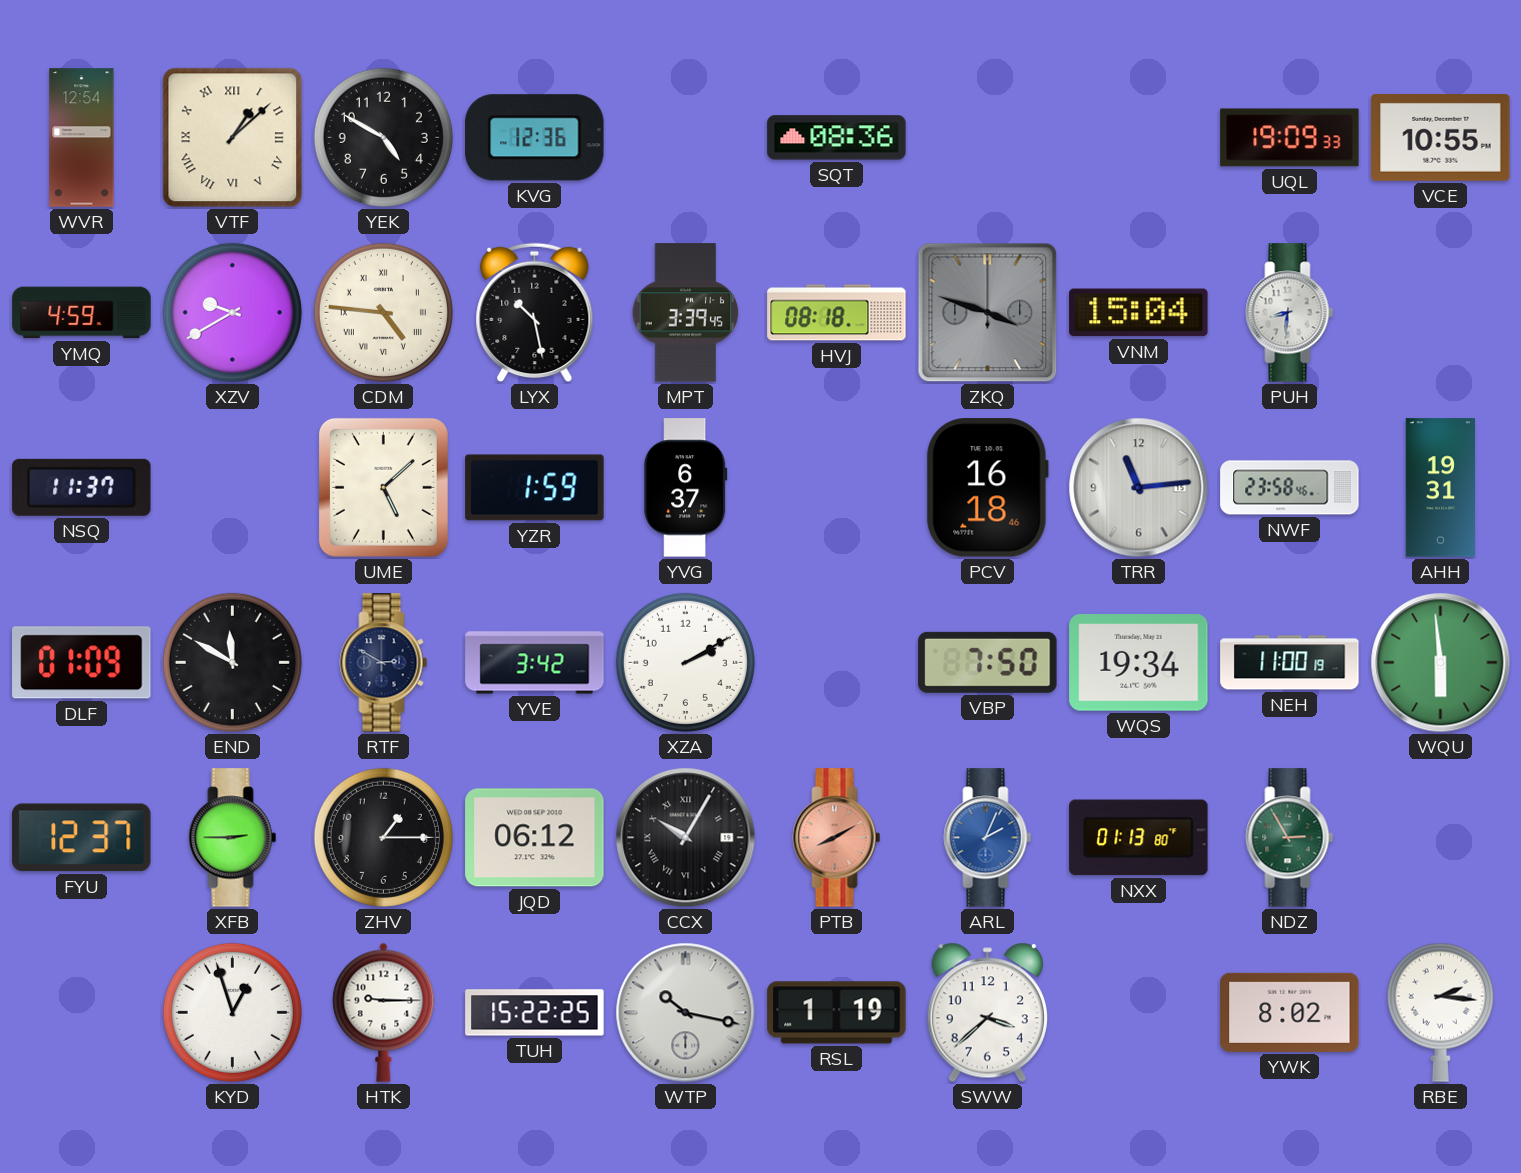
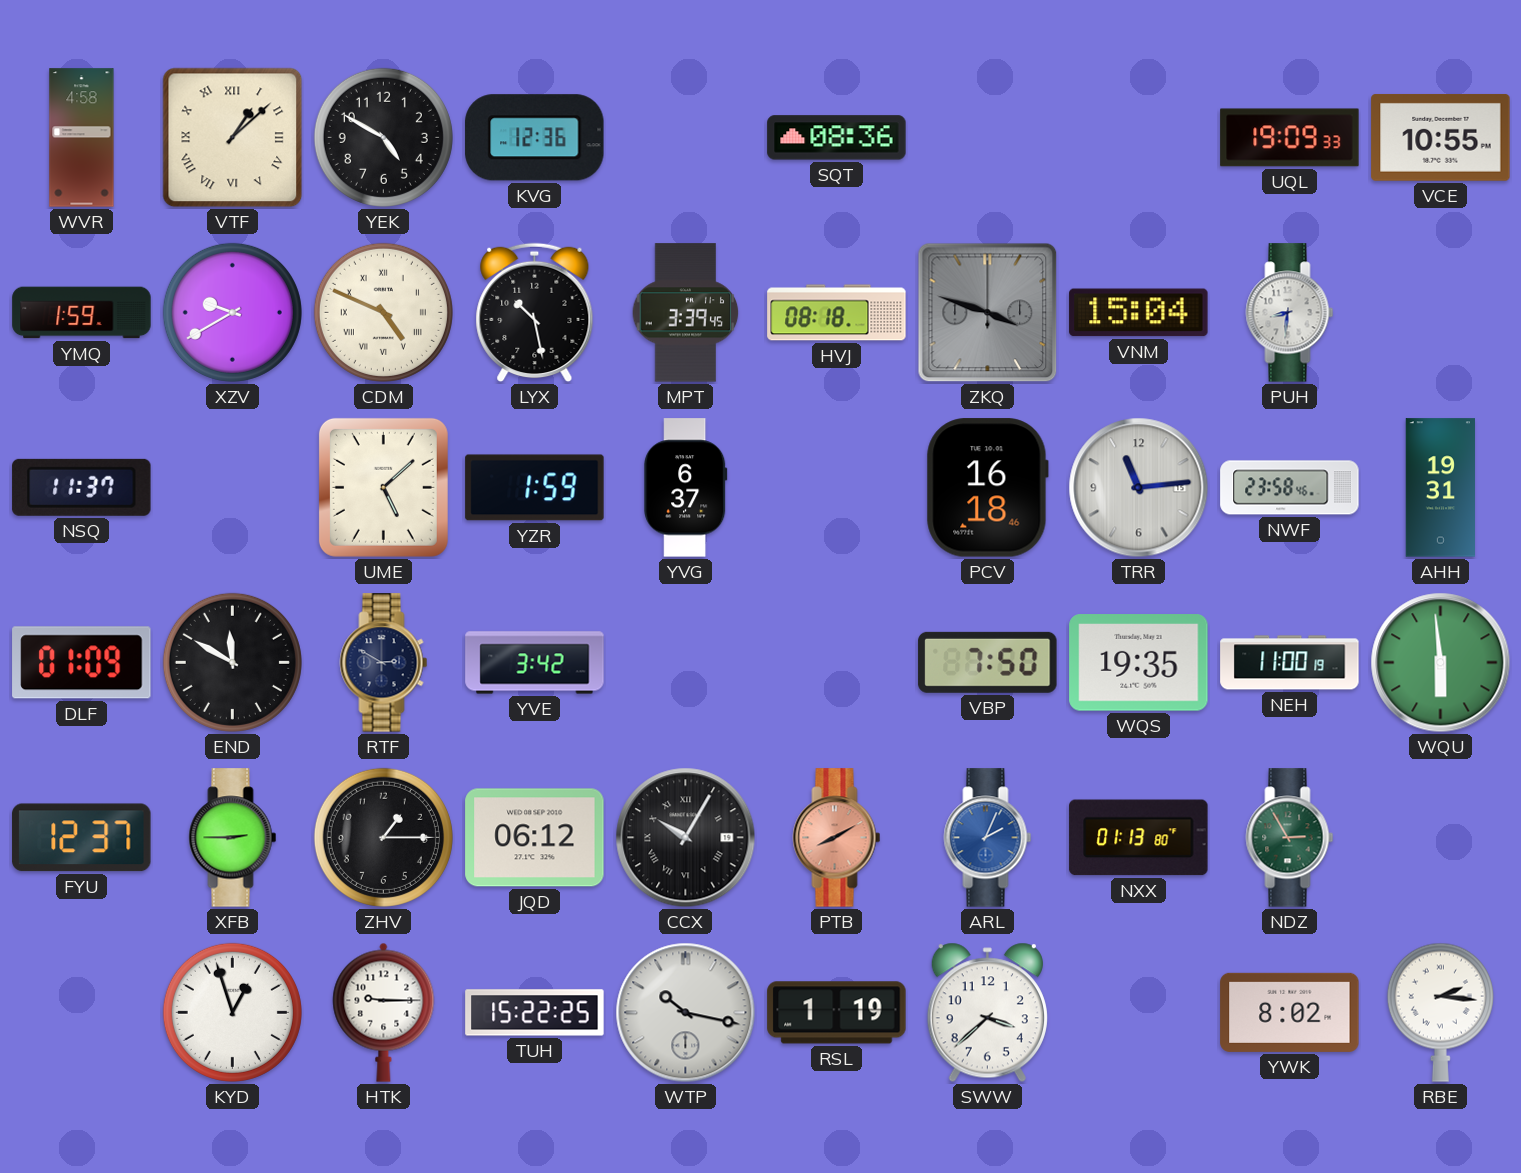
WVR: 12:54 -> 4:58 (82, 138)
YMQ: 4:59 -> 1:59 (82, 313)
CDM: 4:46 -> 4:49 (383, 312)
XZA: 2:10 -> none (685, 662)
WQS: 19:34 -> 19:35 (1139, 663)
